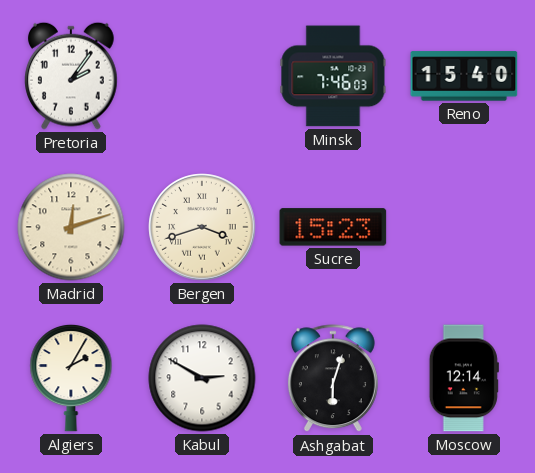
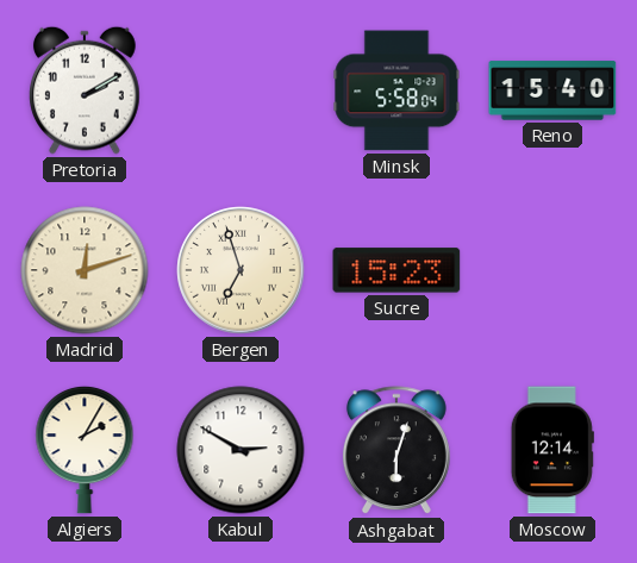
Pretoria: 2:06 -> 2:10 (86, 90)
Minsk: 7:46 -> 5:58 (396, 90)
Bergen: 3:42 -> 6:57 (241, 270)
